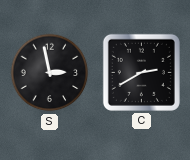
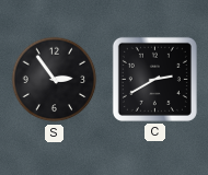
S: 2:58 -> 2:54 (55, 80)
